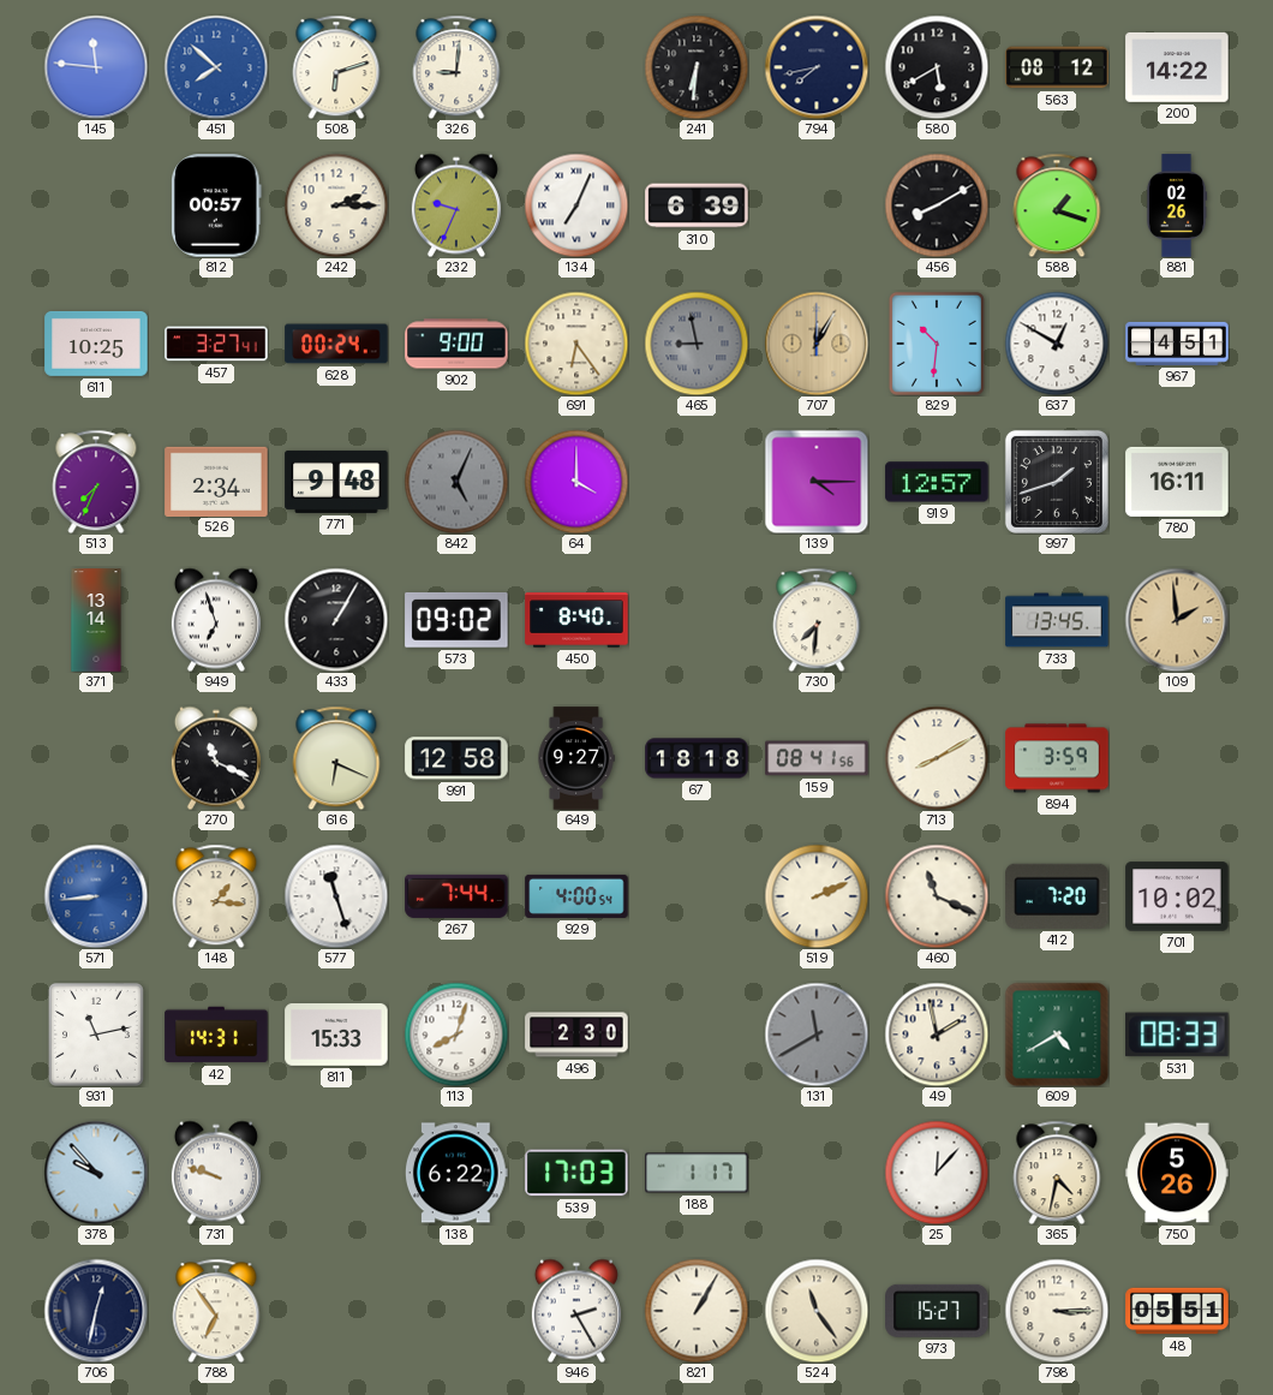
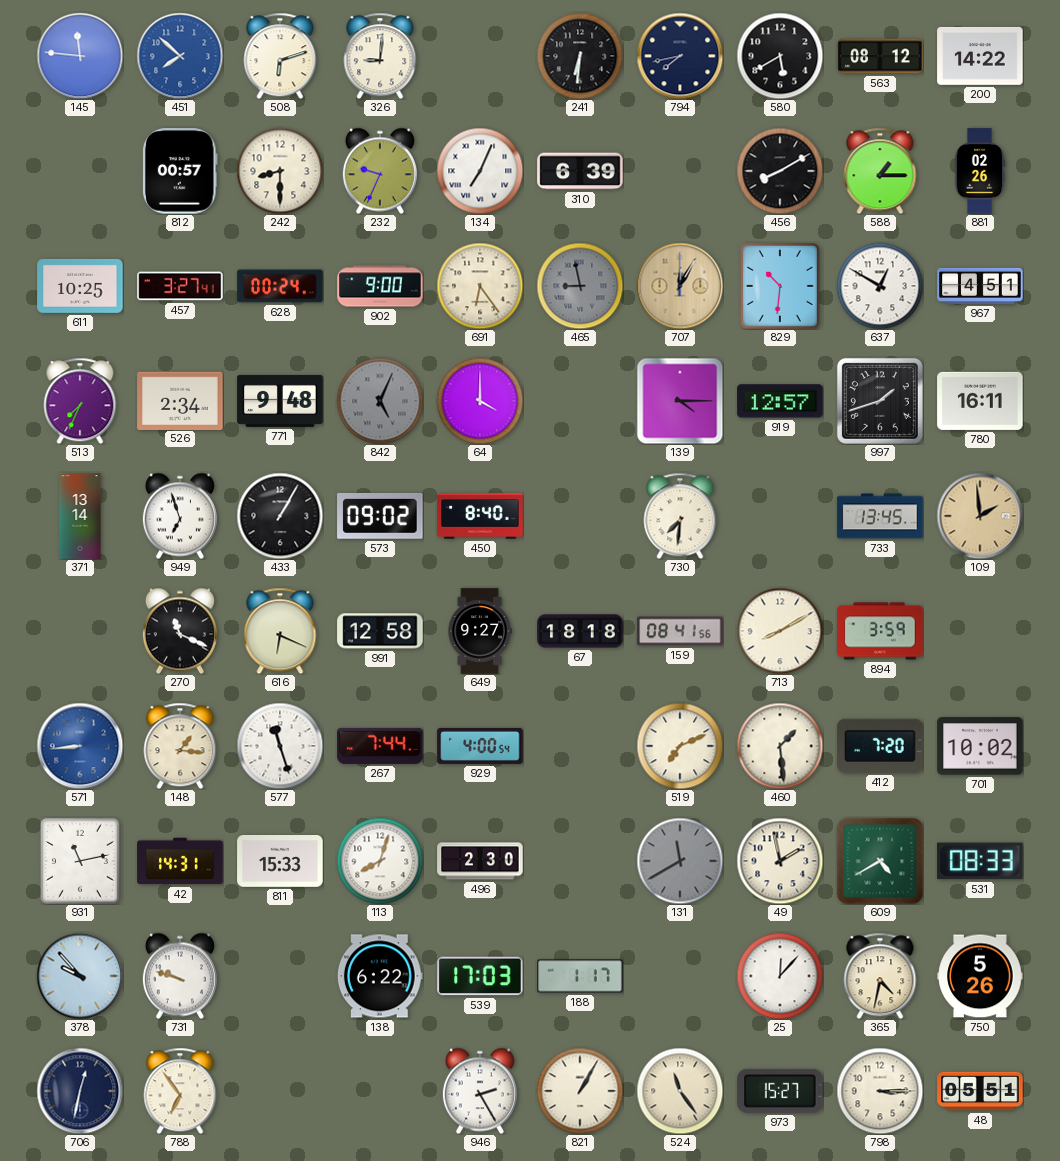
242: 2:15 -> 8:30 (280, 171)
588: 1:18 -> 1:15 (880, 171)
519: 2:11 -> 7:11 (680, 746)
460: 11:19 -> 1:29 (780, 746)
